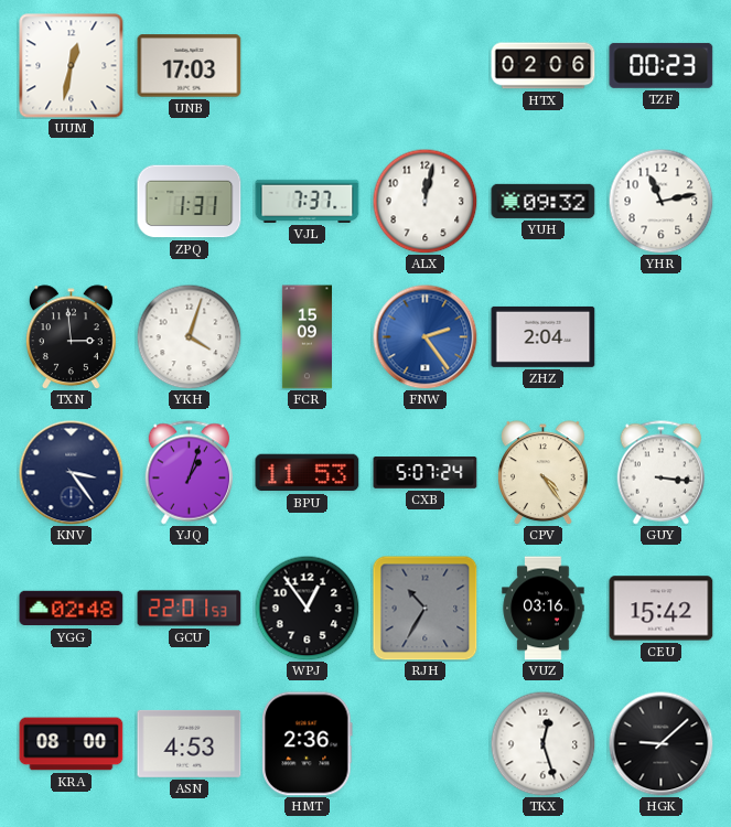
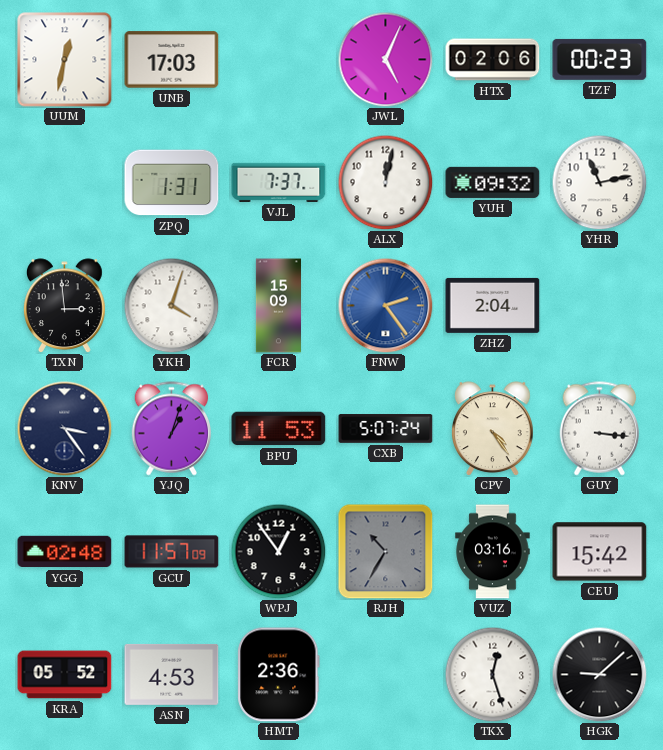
JWL: none -> 5:04 (385, 59)
GCU: 22:01 -> 11:57 (172, 552)
KRA: 08:00 -> 05:52 (65, 675)
